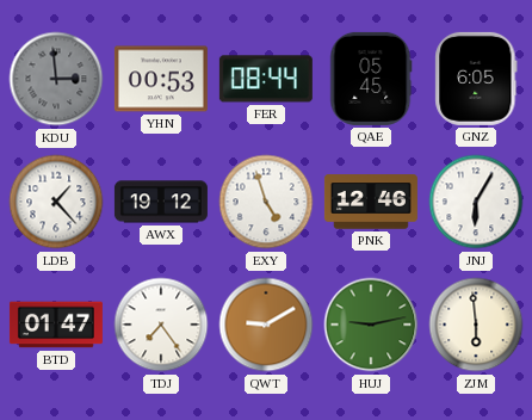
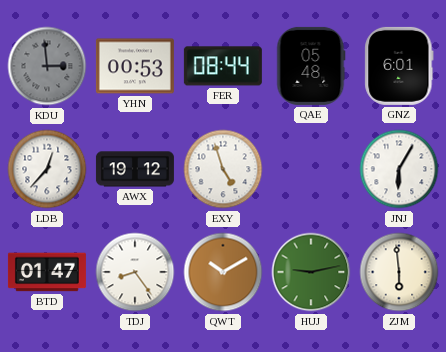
QAE: 05:45 -> 05:48 (311, 66)
GNZ: 6:05 -> 6:01 (399, 66)
LDB: 1:23 -> 12:37 (47, 169)
PNK: 12:46 -> none (371, 202)
TDJ: 7:24 -> 8:24 (135, 272)
QWT: 9:10 -> 10:10 (223, 272)
